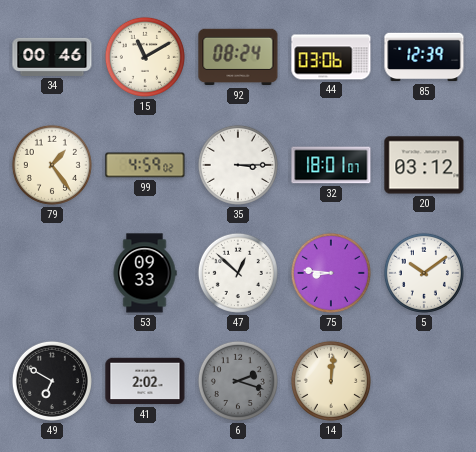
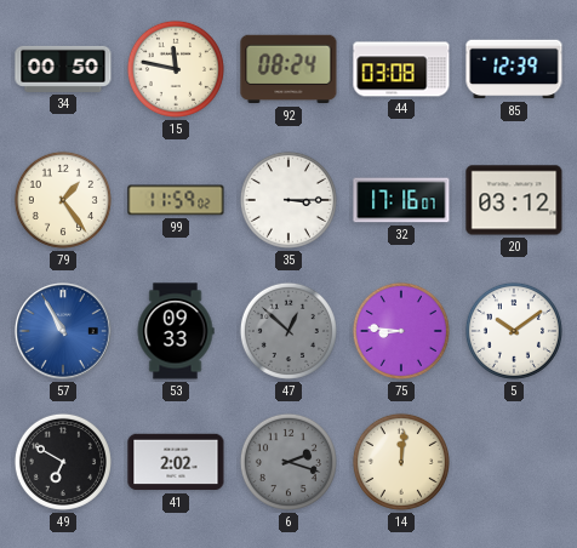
34: 00:46 -> 00:50 (63, 69)
15: 11:10 -> 11:47 (176, 69)
44: 03:06 -> 03:08 (401, 69)
99: 4:59 -> 11:59 (176, 200)
32: 18:01 -> 17:16 (401, 200)
57: none -> 10:55 (64, 332)
47 dial: white -> grey (288, 331)
